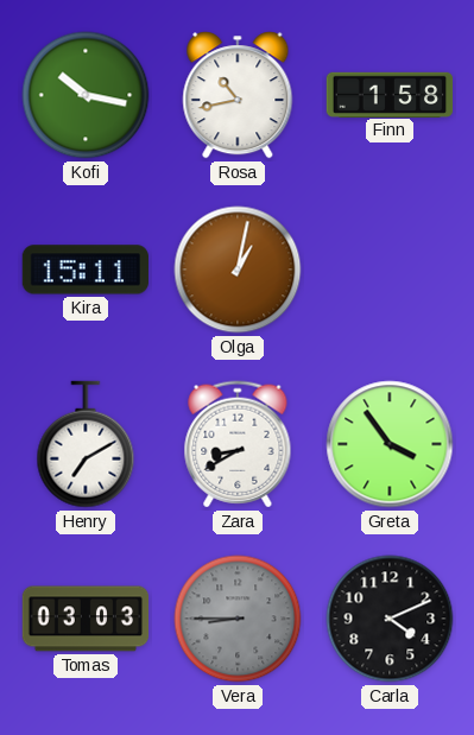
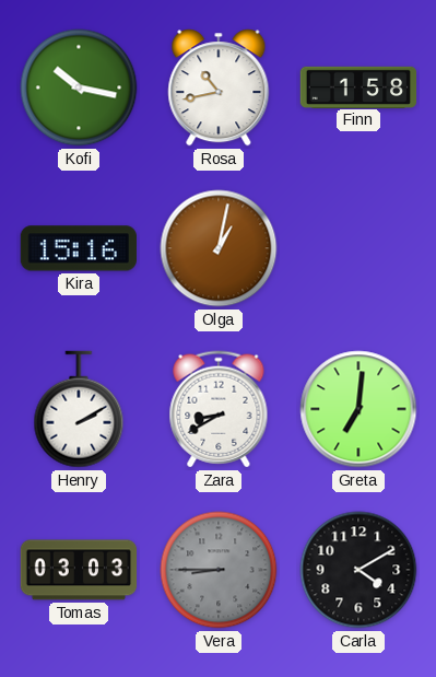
Kira: 15:11 -> 15:16 (79, 248)
Henry: 7:10 -> 2:10 (79, 409)
Greta: 3:54 -> 7:01 (358, 409)
Carla: 4:11 -> 4:10 (358, 570)
